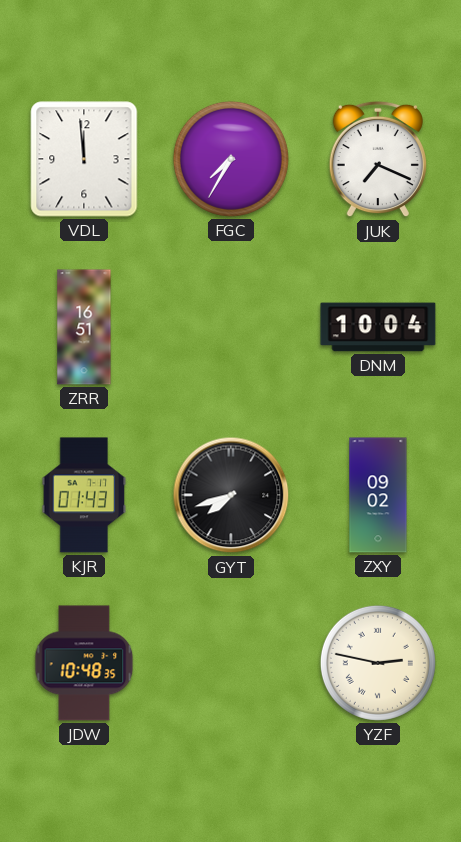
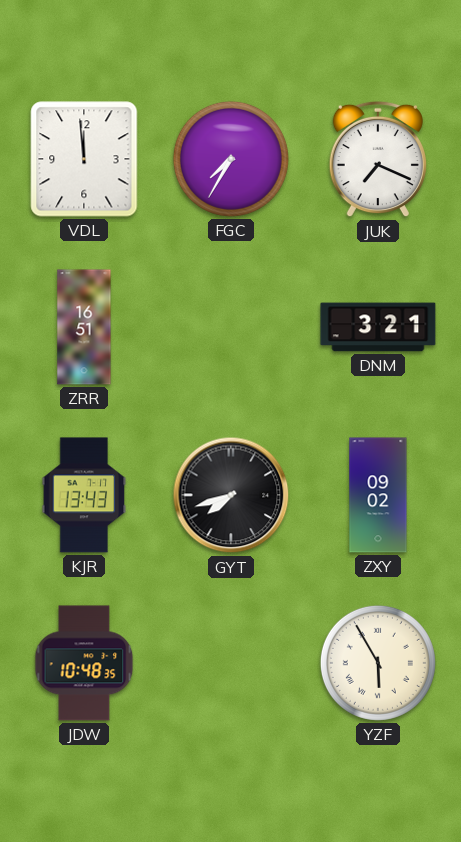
DNM: 10:04 -> 3:21 (378, 327)
KJR: 01:43 -> 13:43 (84, 495)
YZF: 2:47 -> 5:55 (378, 663)
